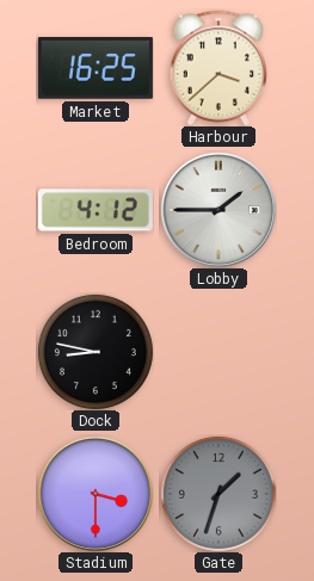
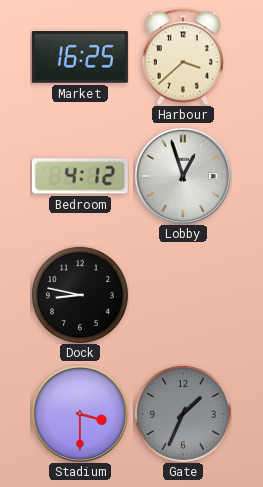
Lobby: 1:45 -> 12:57 (183, 176)
Gate: 1:33 -> 1:34 (183, 414)
